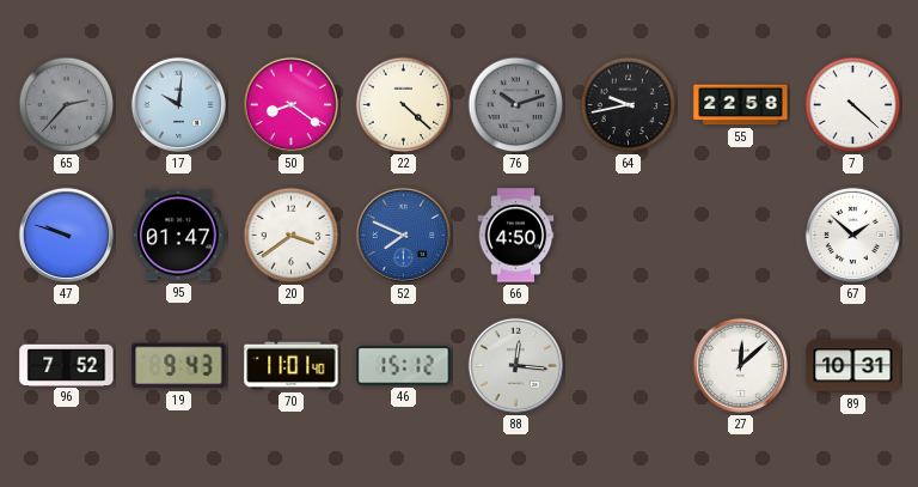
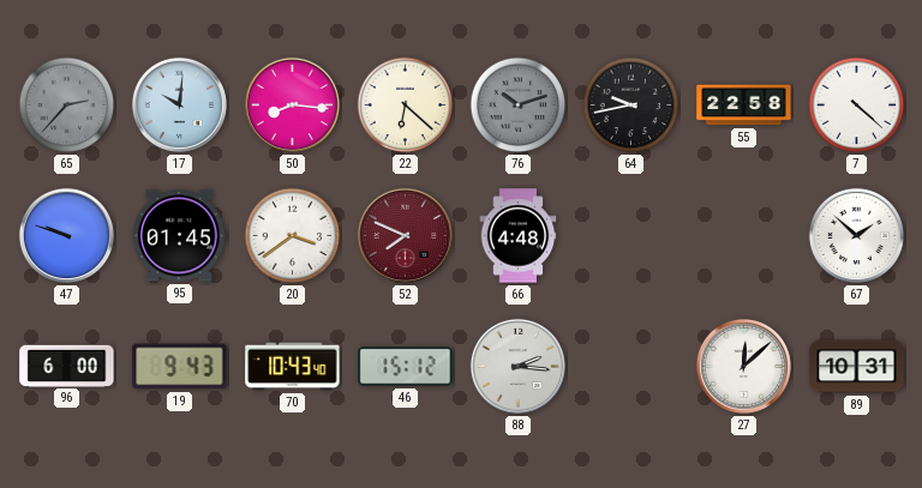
50: 8:21 -> 8:16 (292, 104)
22: 4:22 -> 6:22 (406, 106)
95: 01:47 -> 01:45 (180, 236)
52 dial: blue -> burgundy (405, 235)
66: 4:50 -> 4:48 (519, 236)
96: 7:52 -> 6:00 (67, 366)
70: 11:01 -> 10:43 (293, 367)
88: 12:16 -> 2:16 (517, 366)
